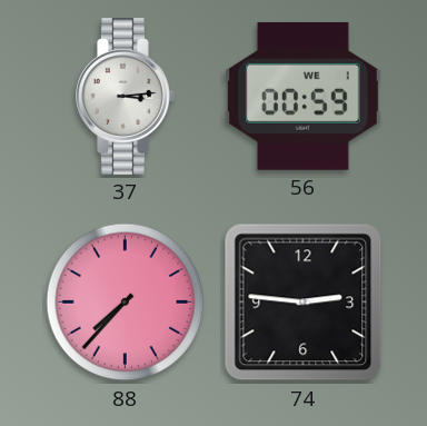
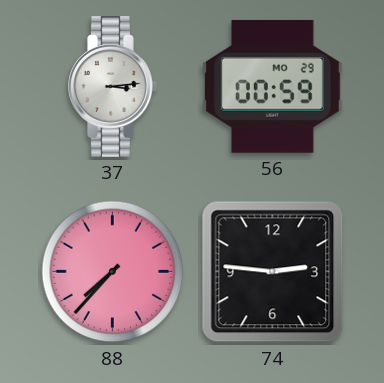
56 date: WE 1 -> MO 29 (272, 86)
